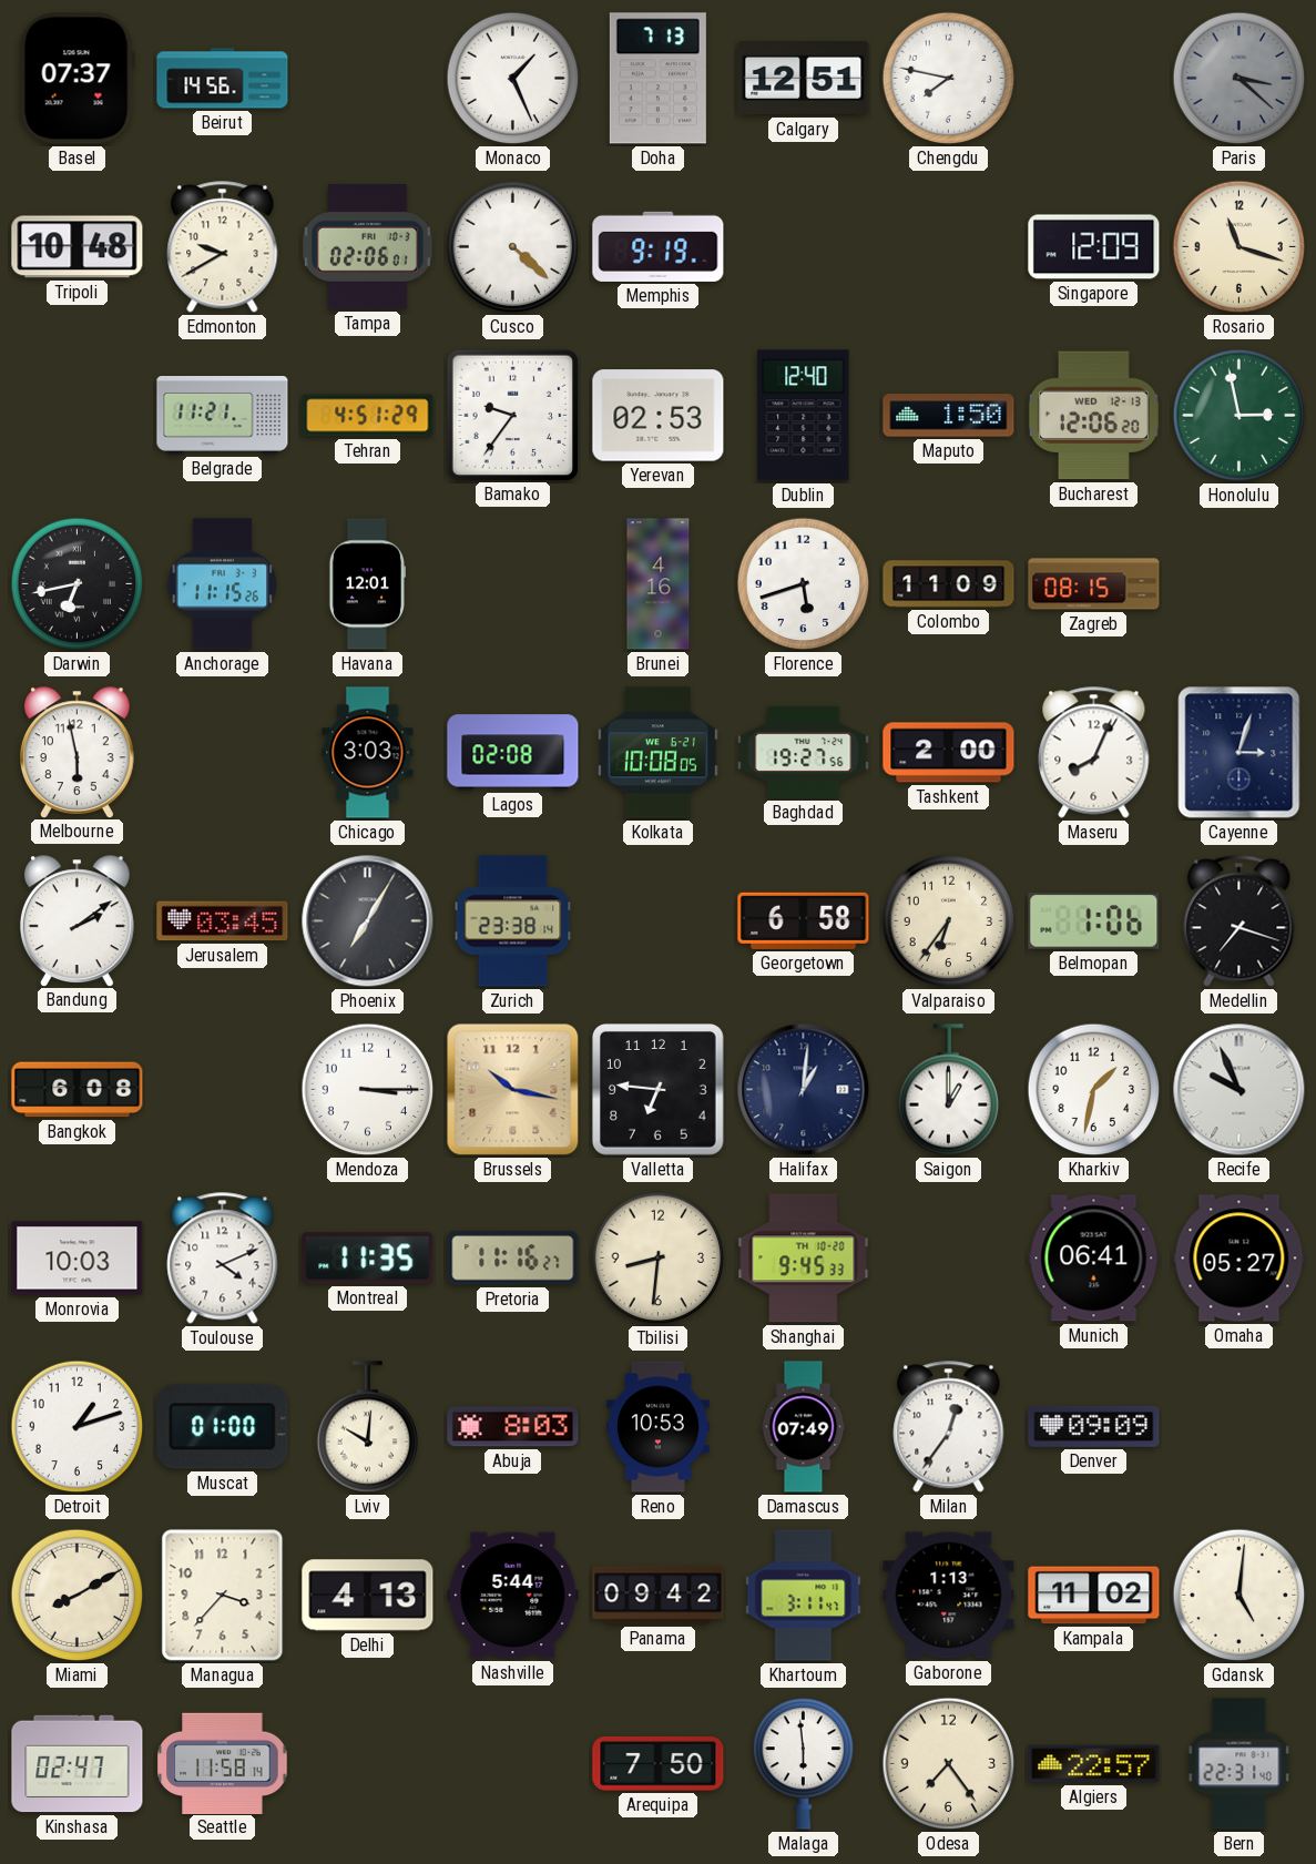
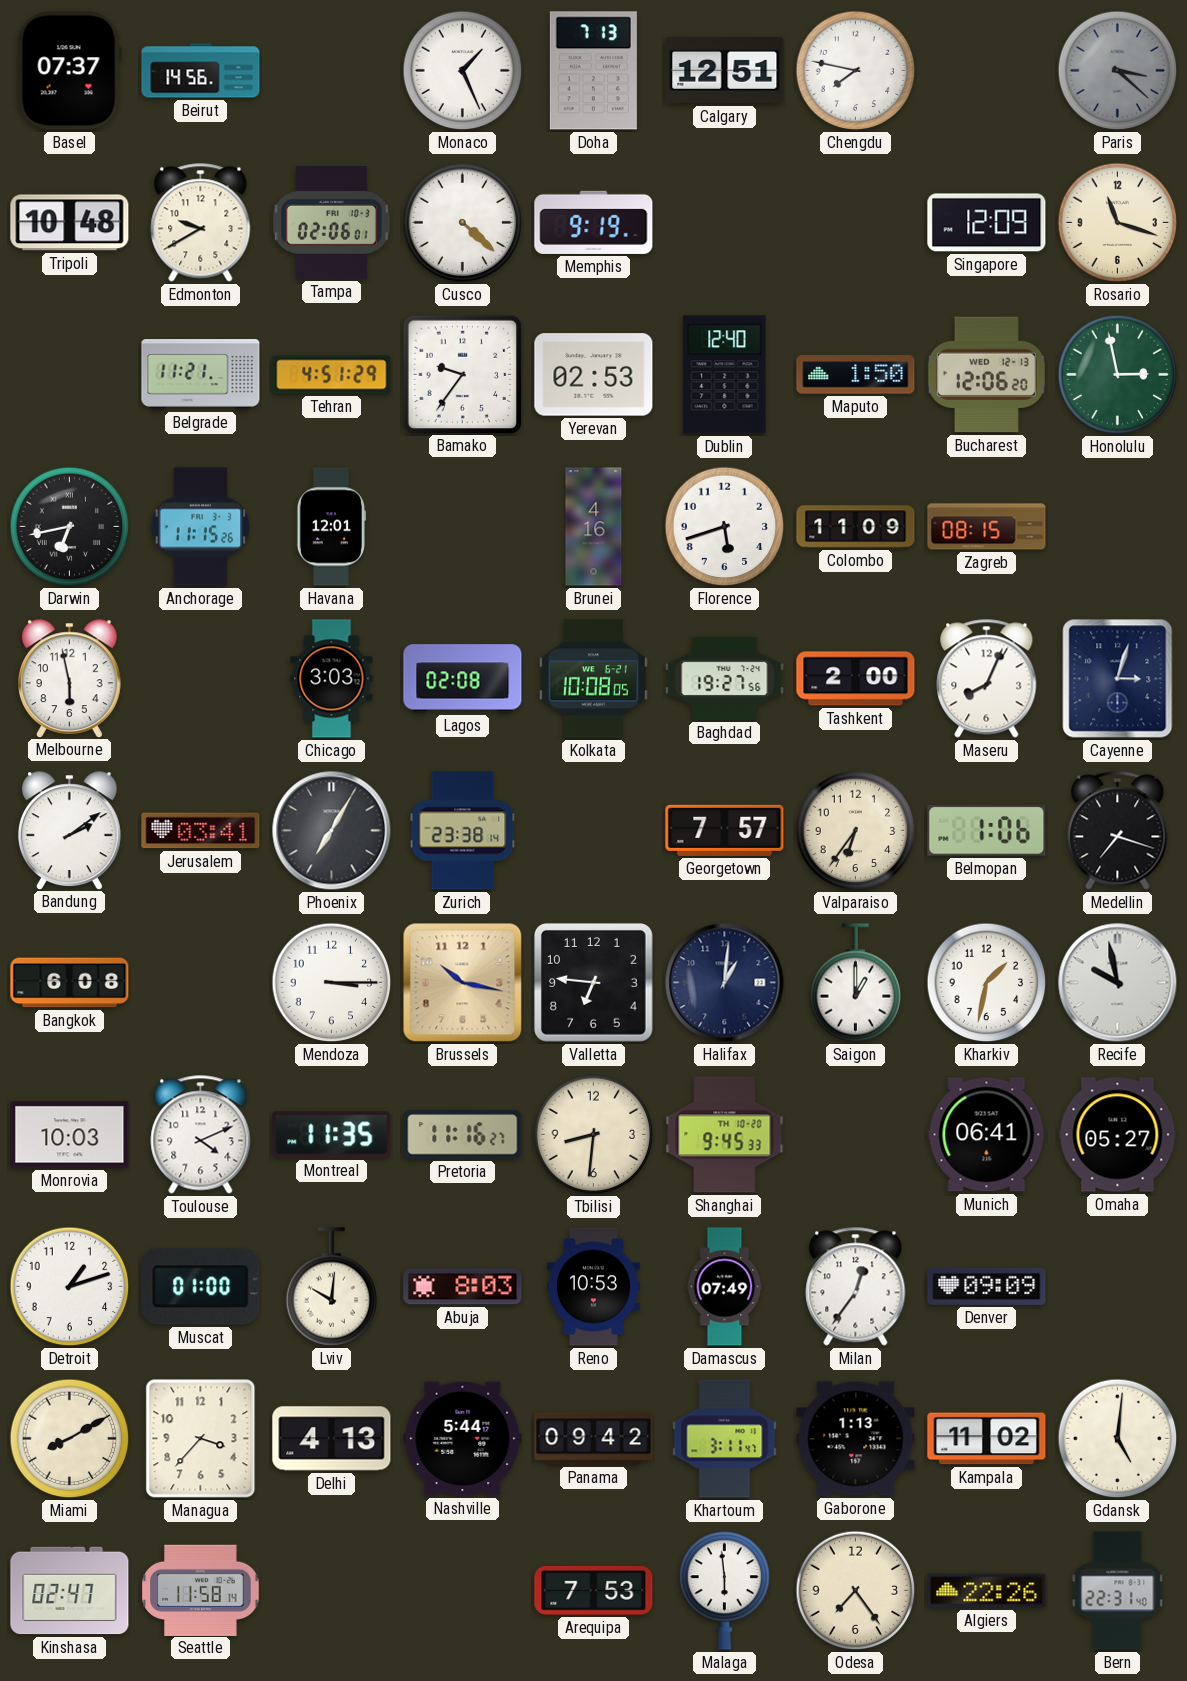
Jerusalem: 03:45 -> 03:41 (201, 831)
Georgetown: 6:58 -> 7:57 (725, 830)
Recife: 9:56 -> 9:58 (1118, 983)
Arequipa: 7:50 -> 7:53 (594, 1590)
Algiers: 22:57 -> 22:26 (987, 1591)
